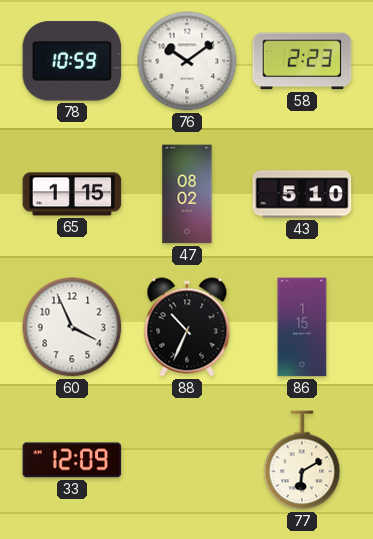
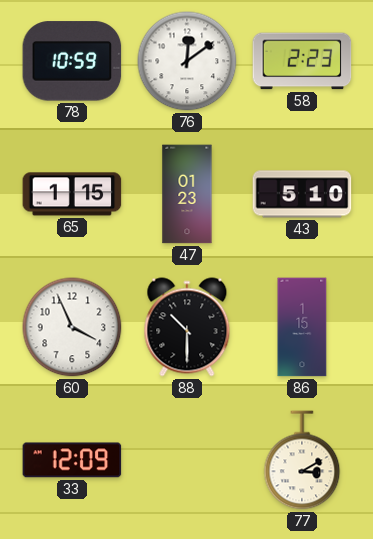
76: 10:09 -> 12:09 (187, 61)
47: 08:02 -> 01:23 (187, 194)
88: 10:34 -> 10:30 (187, 327)
77: 6:10 -> 3:10 (302, 460)
